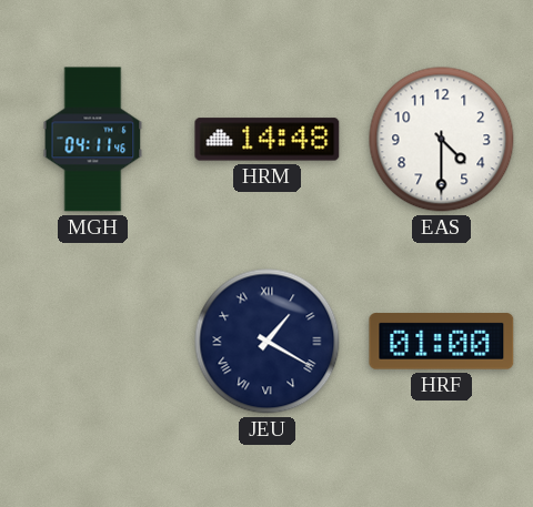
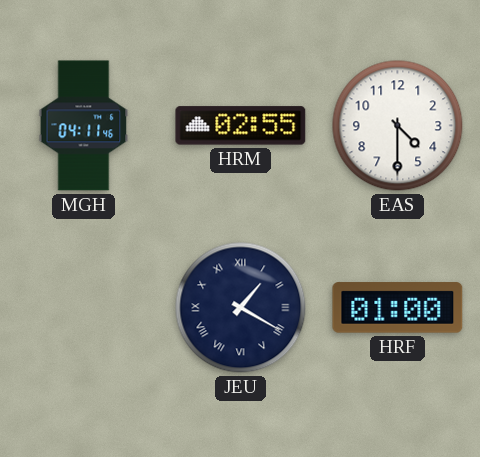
HRM: 14:48 -> 02:55 (241, 126)
